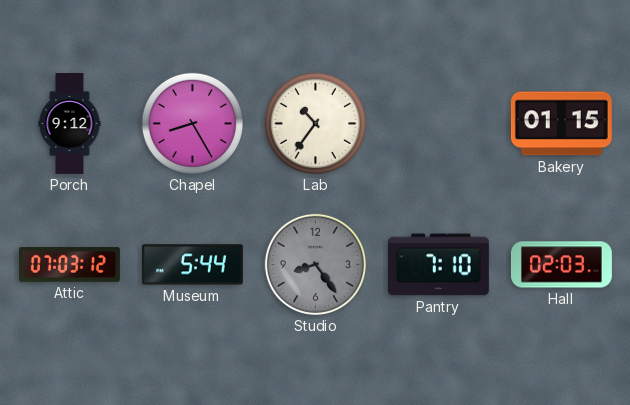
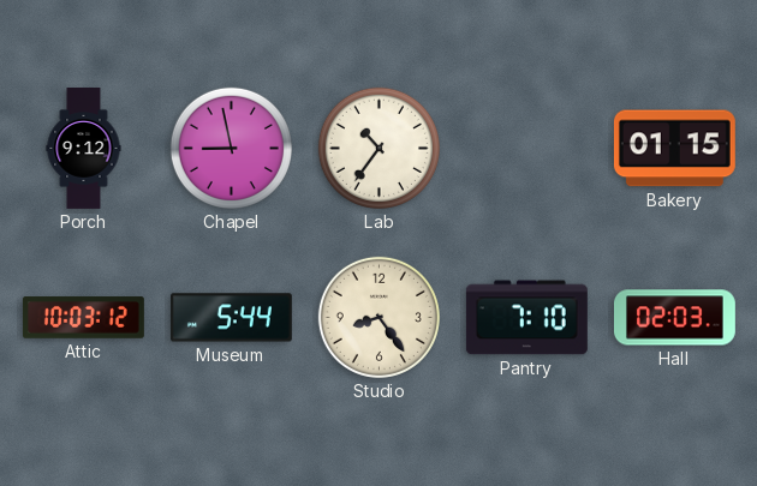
Chapel: 8:25 -> 8:58 (231, 148)
Attic: 07:03 -> 10:03 (83, 318)
Studio dial: grey -> cream (378, 317)
